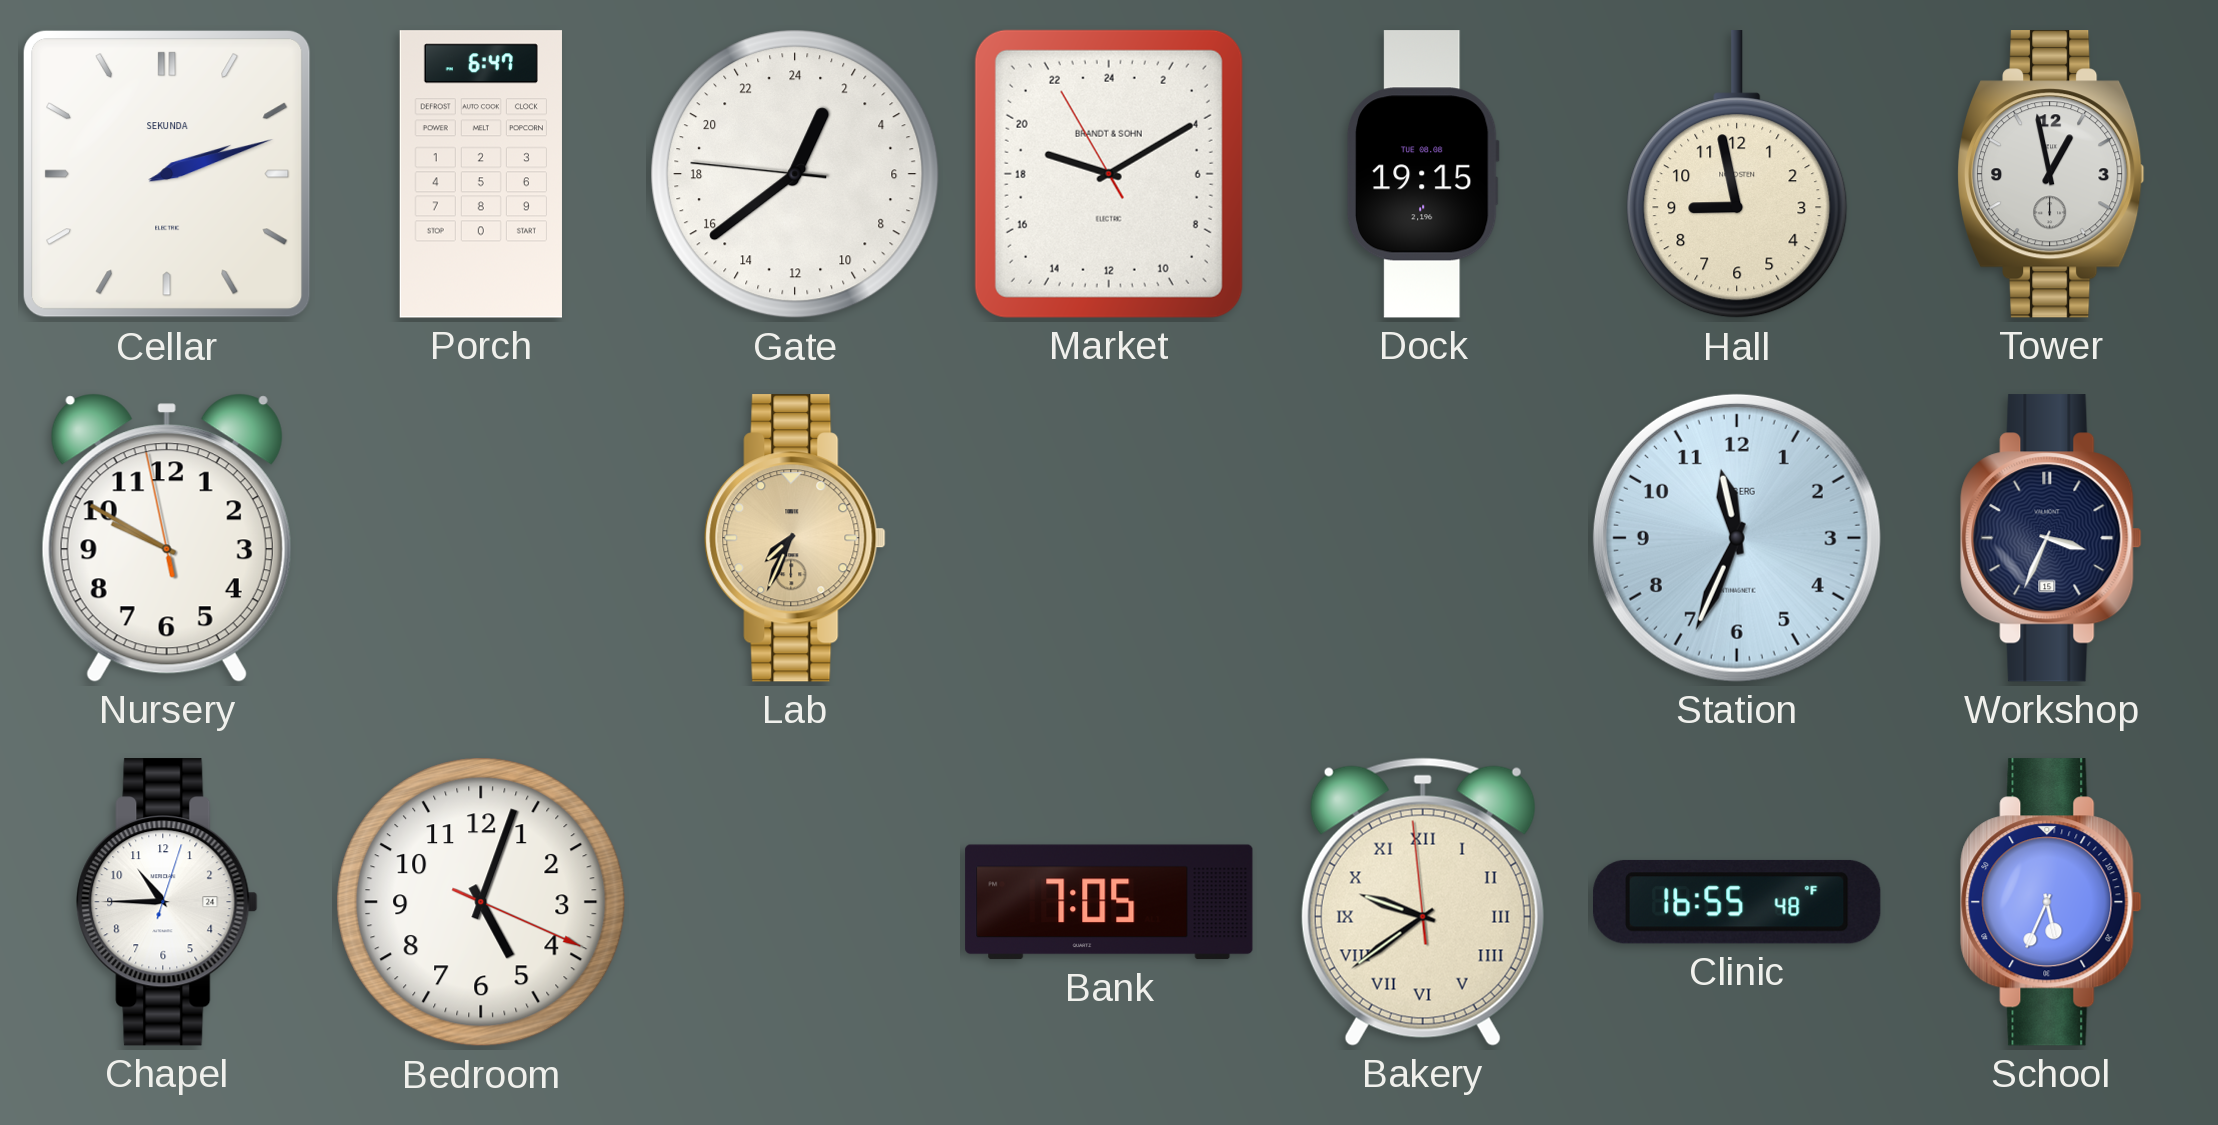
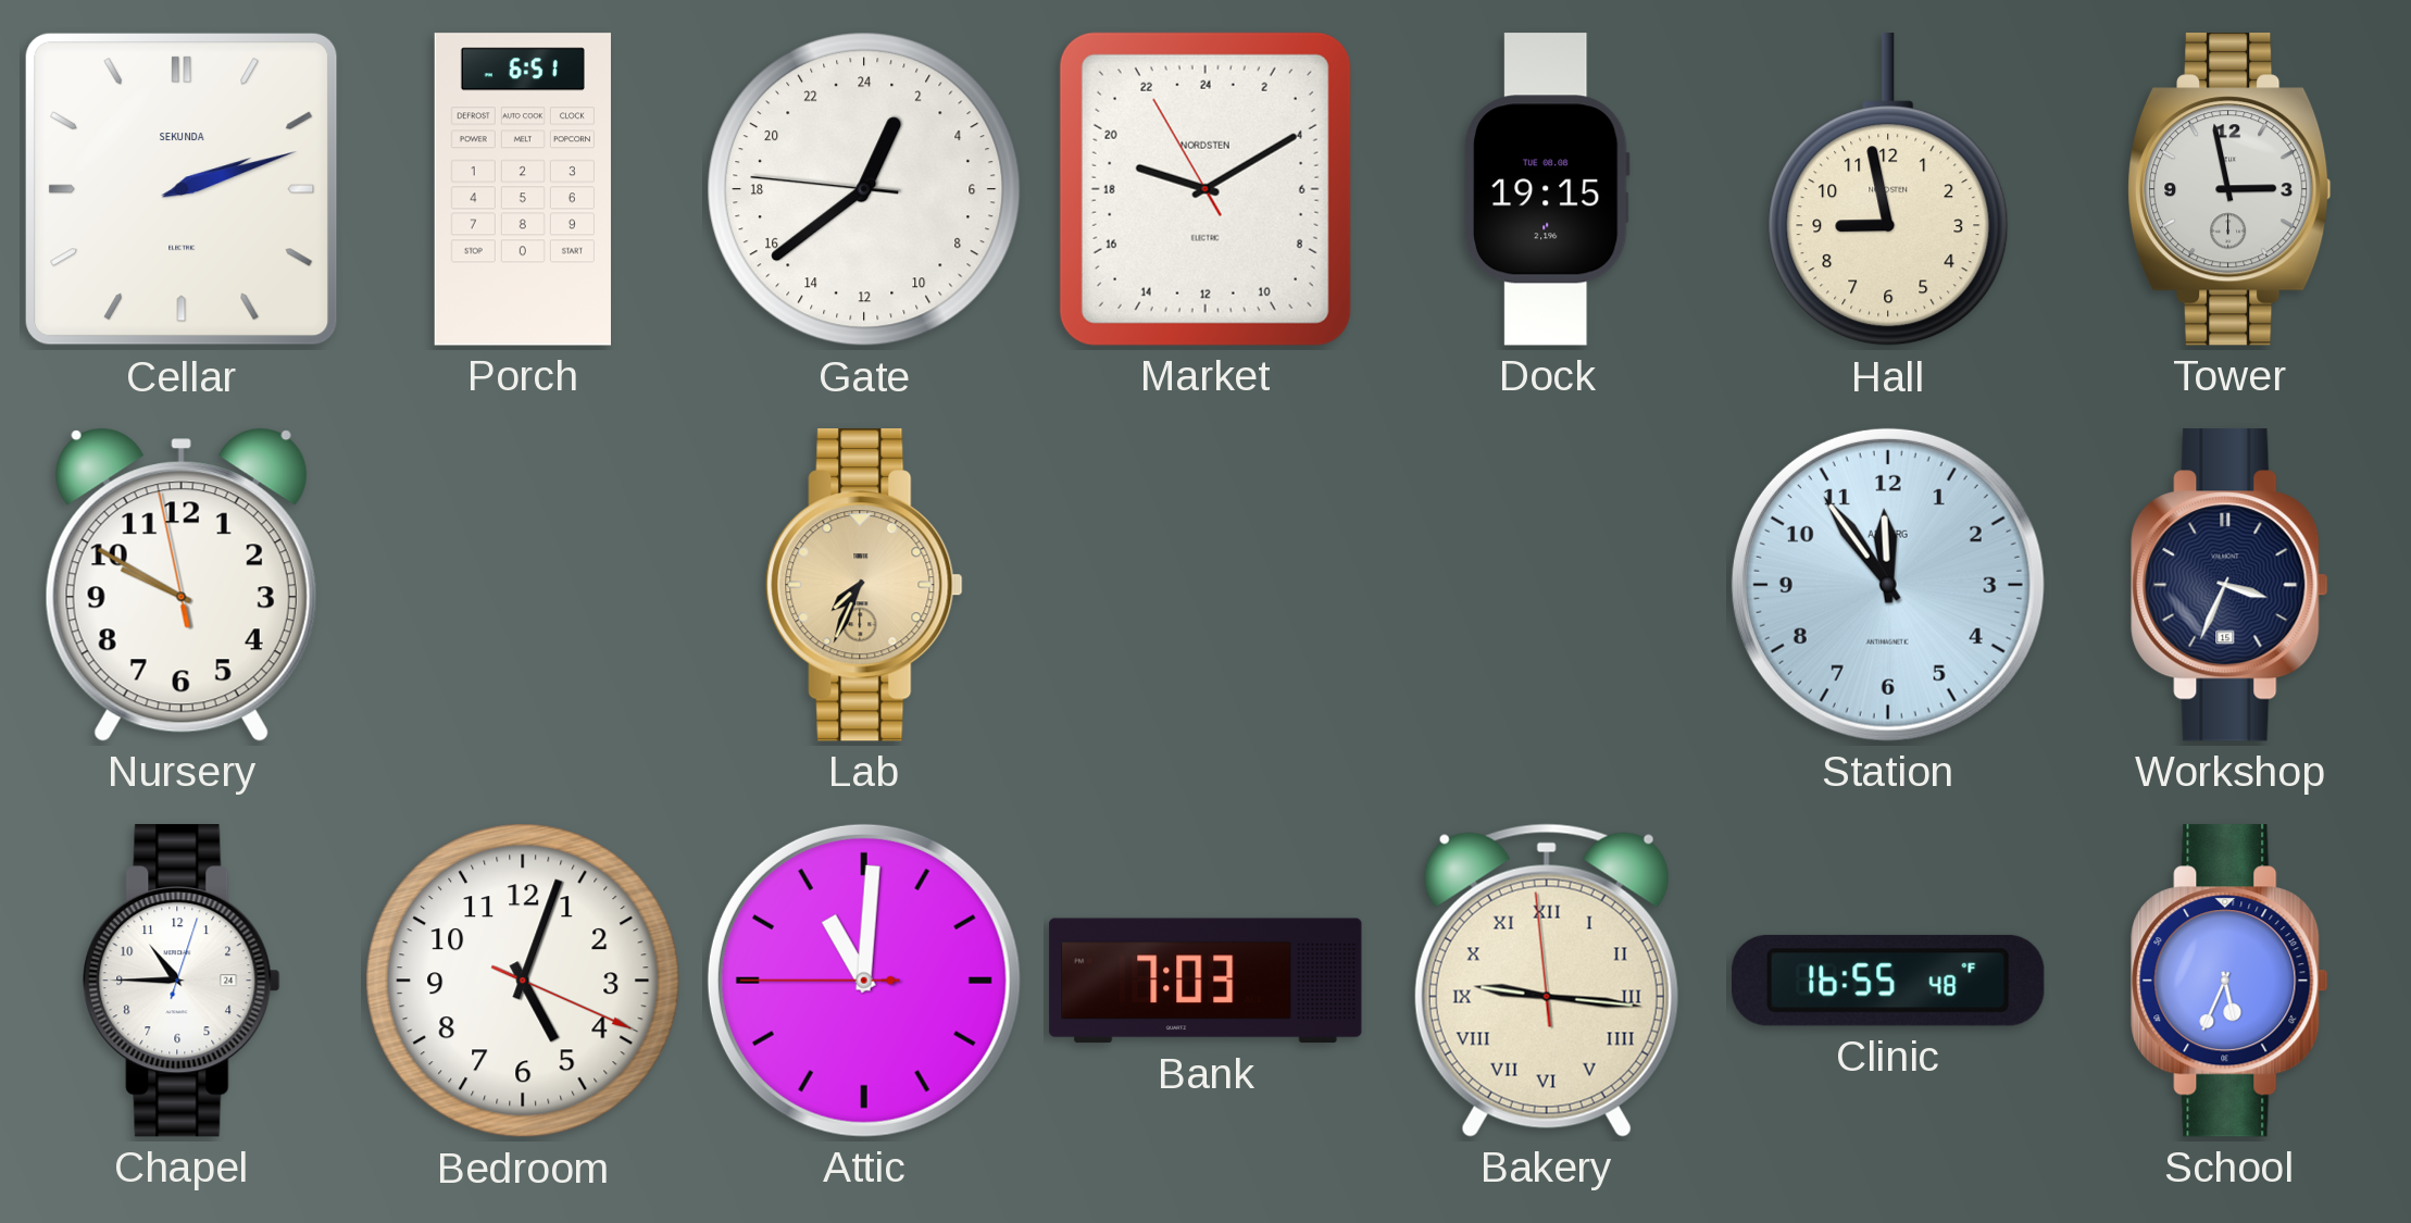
Porch: 6:47 -> 6:51 (523, 189)
Market brand: BRANDT & SOHN -> NORDSTEN (1205, 189)
Tower: 12:58 -> 2:58 (2231, 189)
Station: 11:34 -> 11:54 (1888, 585)
Attic: none -> 11:00 (864, 981)
Bank: 7:05 -> 7:03 (1205, 981)
Bakery: 9:38 -> 9:15 (1547, 981)
